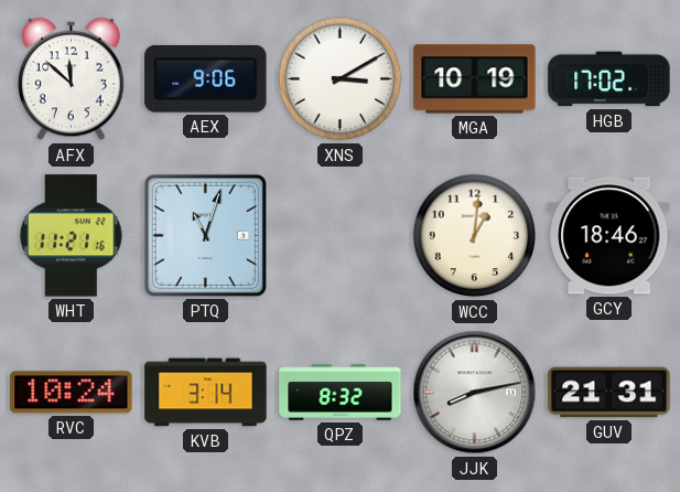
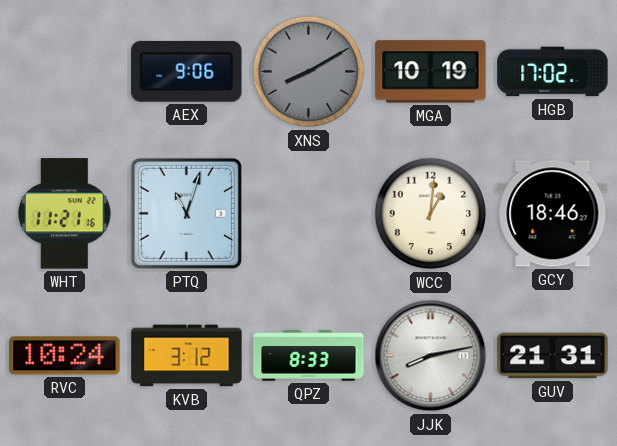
AFX: 11:52 -> none (71, 79)
XNS: 3:10 -> 8:10 (309, 72)
XNS dial: white -> grey (309, 72)
KVB: 3:14 -> 3:12 (187, 356)
QPZ: 8:32 -> 8:33 (309, 356)
